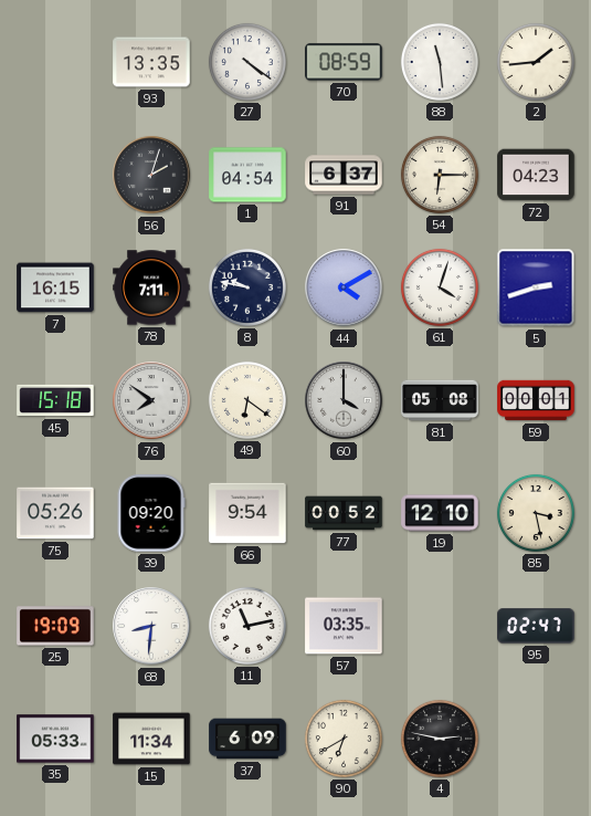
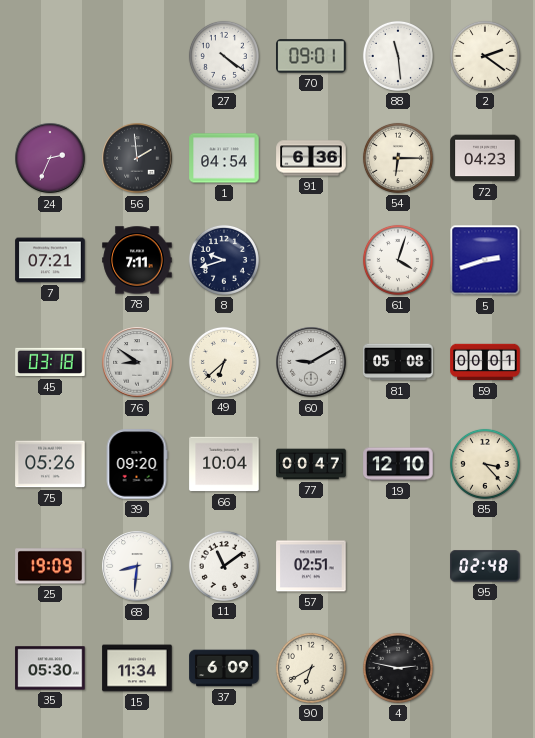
93: 13:35 -> none (151, 62)
70: 08:59 -> 09:01 (311, 56)
2: 1:44 -> 2:21 (485, 56)
24: none -> 2:34 (50, 158)
56: 2:03 -> 1:59 (137, 158)
91: 6:37 -> 6:36 (311, 158)
7: 16:15 -> 07:21 (50, 260)
8: 9:47 -> 9:42 (224, 260)
44: 4:10 -> none (344, 287)
45: 15:18 -> 03:18 (50, 362)
76: 7:51 -> 8:51 (137, 362)
49: 6:21 -> 6:38 (224, 362)
60: 4:00 -> 9:10 (311, 362)
66: 9:54 -> 10:04 (224, 464)
77: 00:52 -> 00:47 (311, 464)
85: 3:28 -> 3:23 (485, 464)
11: 11:13 -> 11:09 (224, 566)
57: 03:35 -> 02:51 (311, 566)
95: 02:47 -> 02:48 (485, 566)
35: 05:33 -> 05:30 (50, 668)
